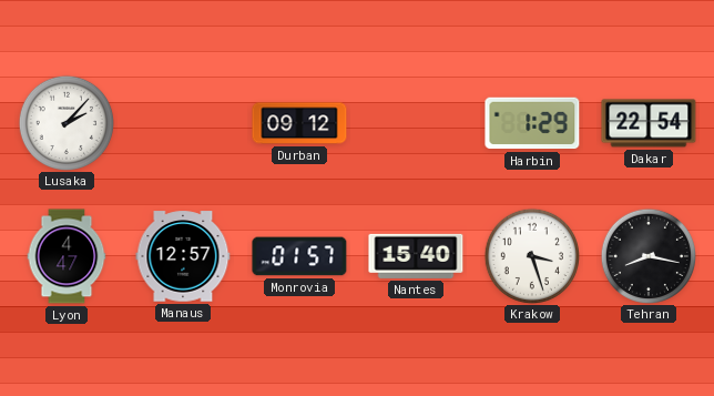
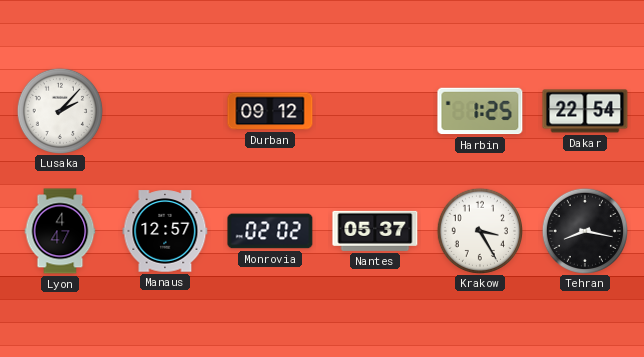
Harbin: 1:29 -> 1:25 (480, 111)
Monrovia: 01:57 -> 02:02 (270, 231)
Nantes: 15:40 -> 05:37 (375, 231)
Krakow: 3:27 -> 3:25 (479, 230)
